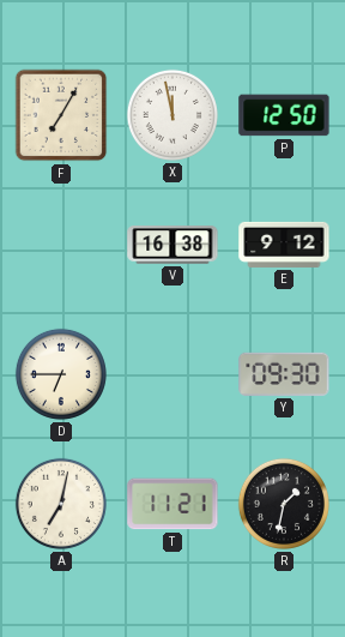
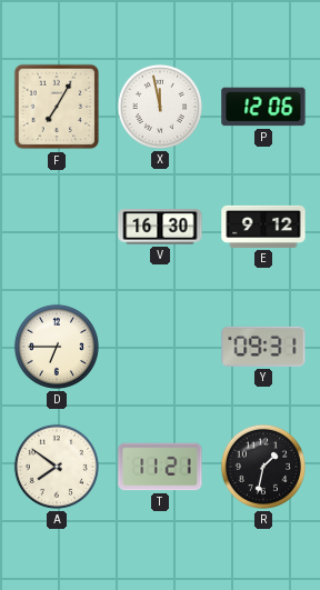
P: 12:50 -> 12:06 (263, 107)
V: 16:38 -> 16:30 (160, 227)
Y: 09:30 -> 09:31 (263, 347)
A: 7:02 -> 7:51 (57, 467)
